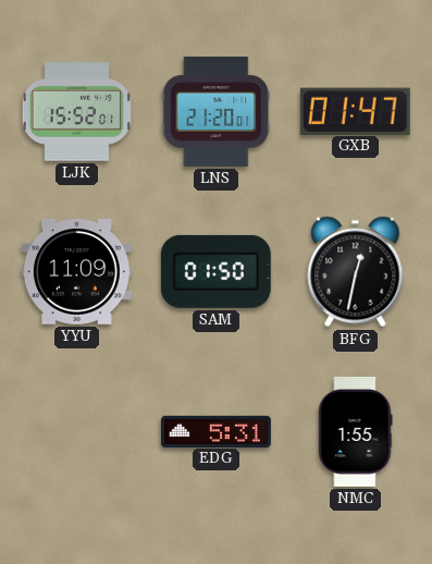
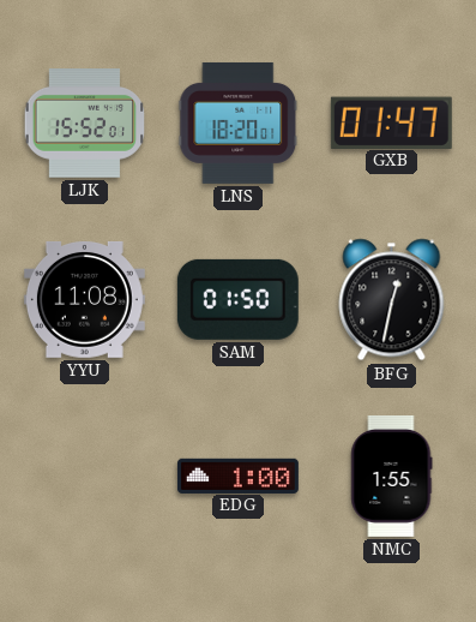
LNS: 21:20 -> 18:20 (239, 122)
YYU: 11:09 -> 11:08 (84, 299)
EDG: 5:31 -> 1:00 (237, 476)
